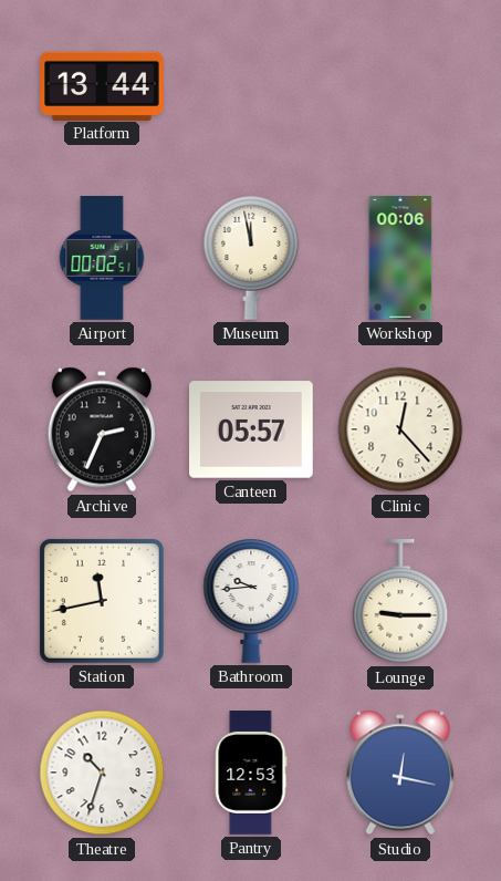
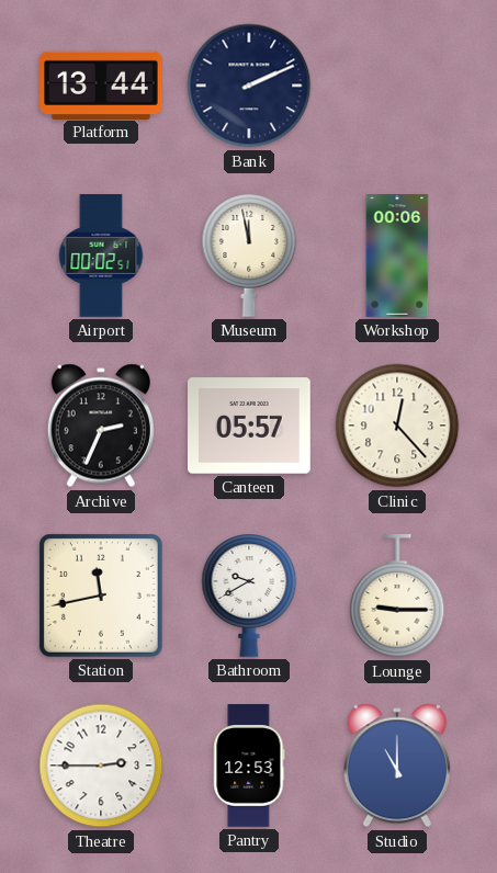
Bank: none -> 2:11 (249, 86)
Bathroom: 9:44 -> 9:40 (249, 596)
Theatre: 10:33 -> 2:45 (101, 766)
Studio: 12:17 -> 11:00 (397, 766)
